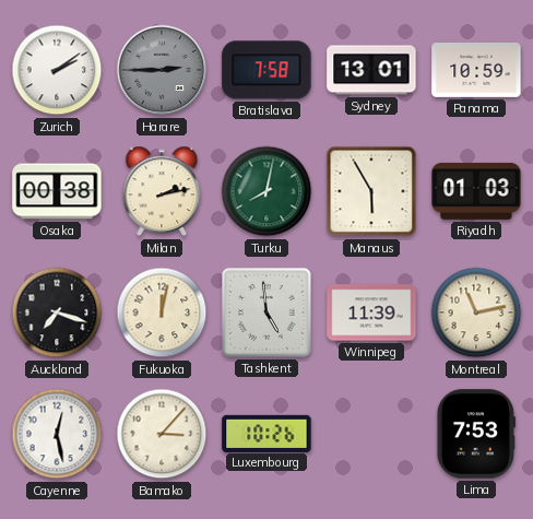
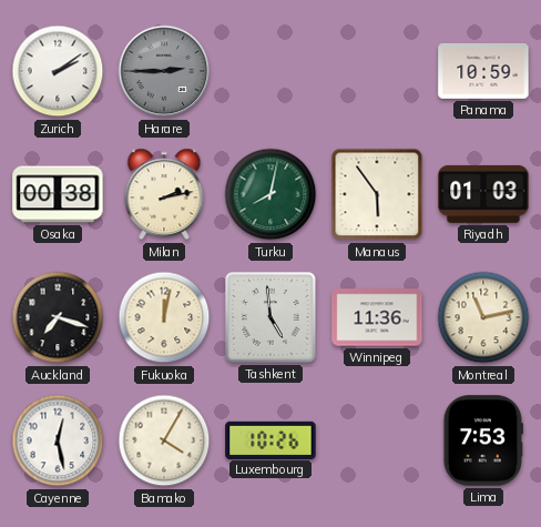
Bratislava: 7:58 -> none (266, 70)
Sydney: 13:01 -> none (371, 70)
Manaus: 5:55 -> 5:54 (377, 194)
Winnipeg: 11:39 -> 11:36 (377, 317)
Bamako: 3:07 -> 4:05 (164, 440)
